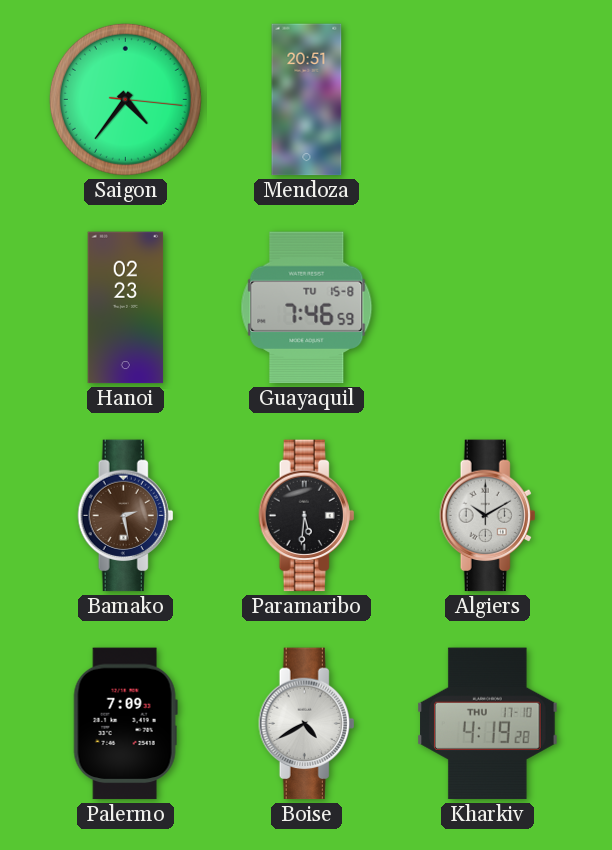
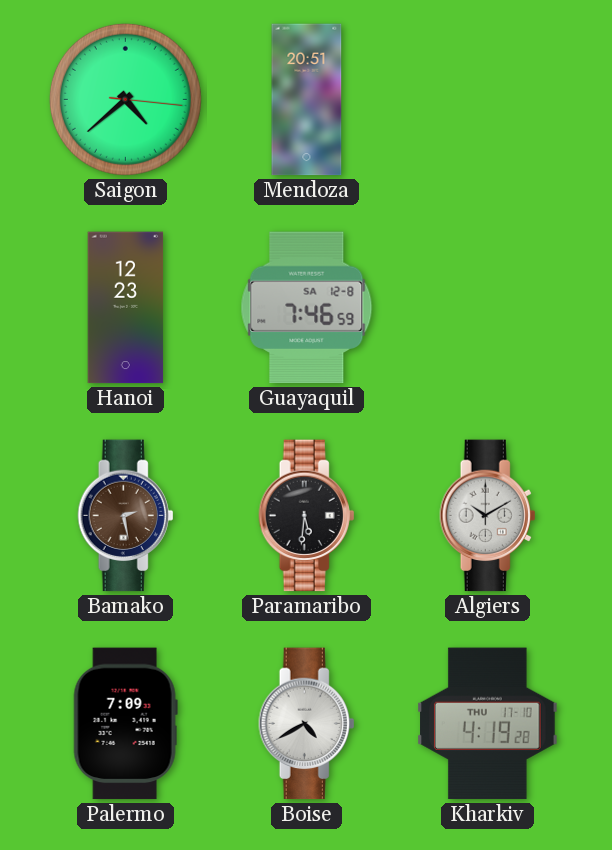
Saigon: 4:36 -> 4:38 (125, 99)
Hanoi: 02:23 -> 12:23 (126, 308)
Guayaquil date: TU 15-8 -> SA 12-8 (307, 308)
